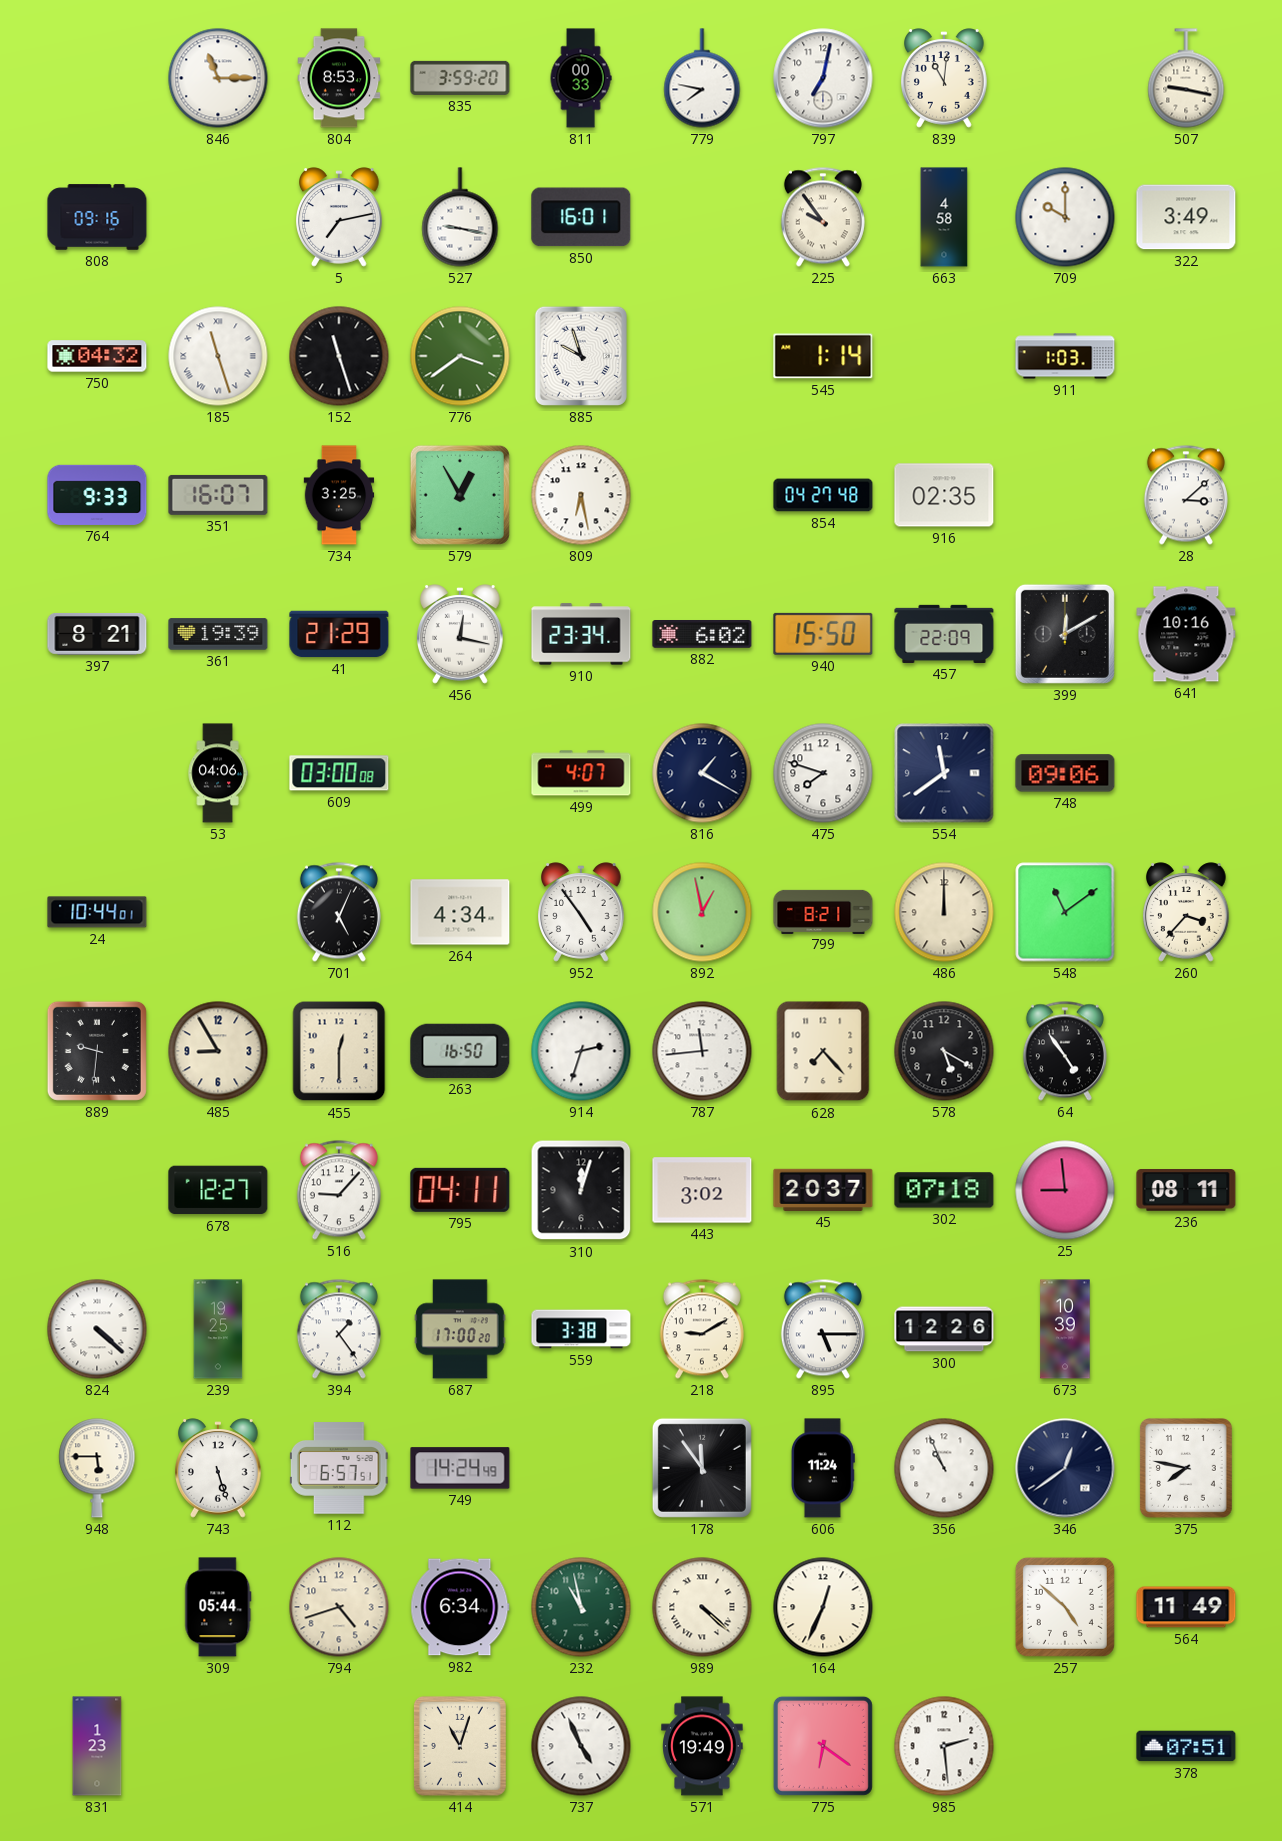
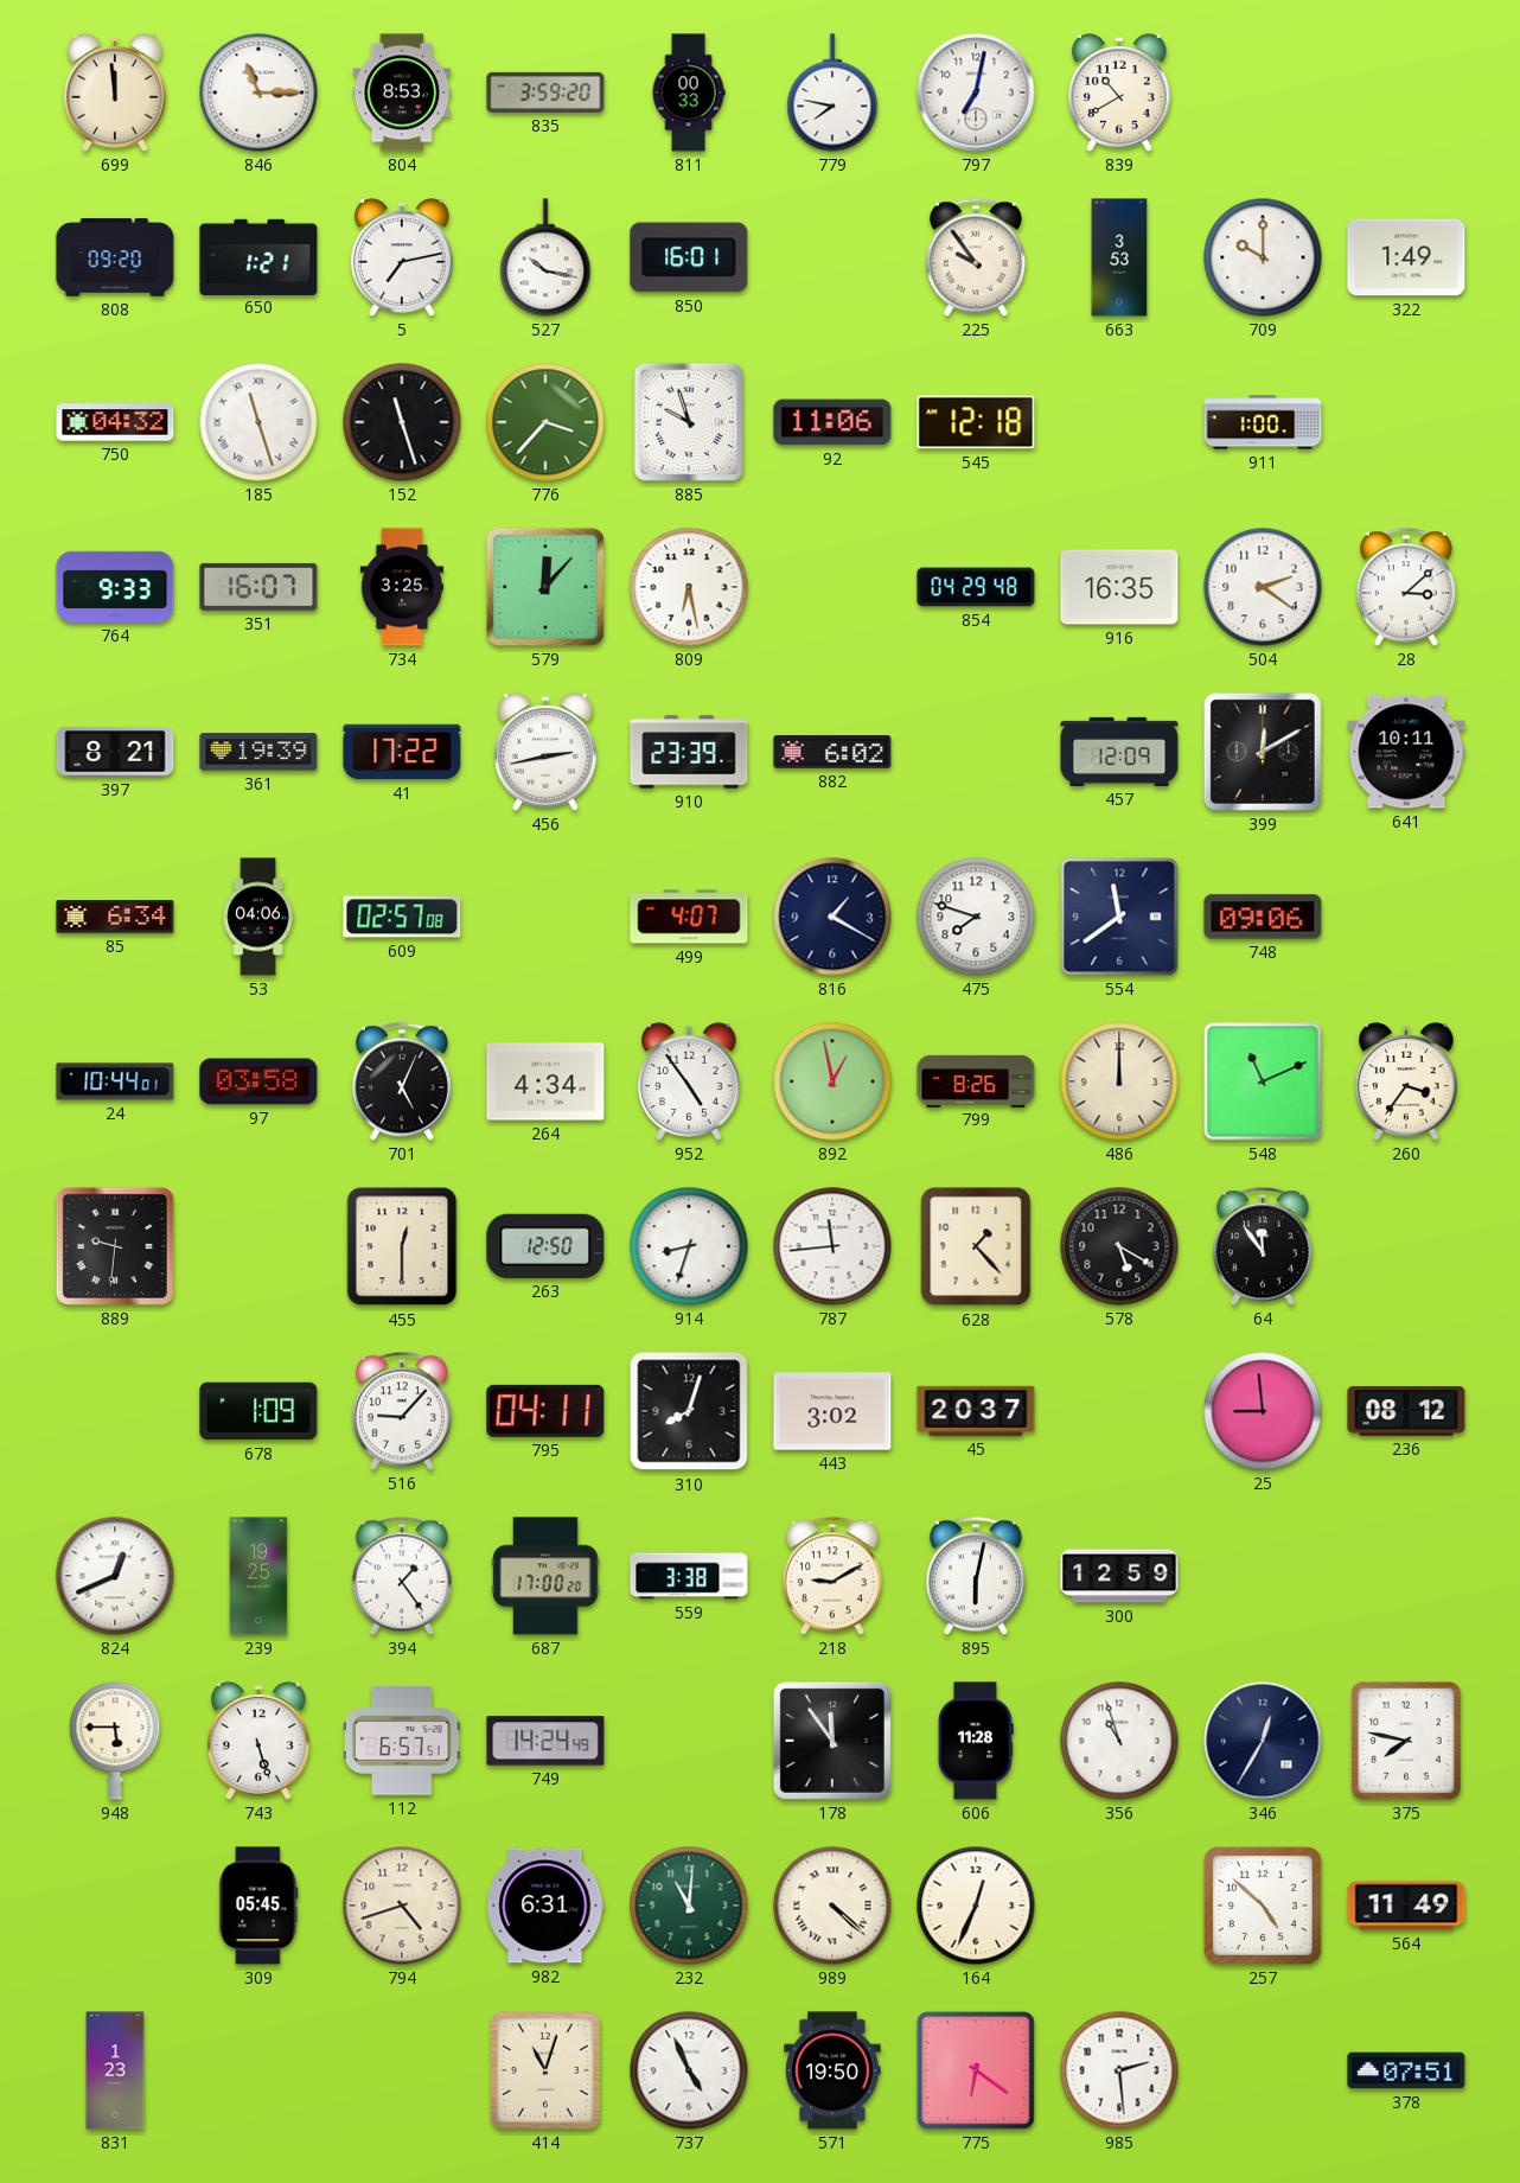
699: none -> 11:59 (116, 92)
839: 11:01 -> 10:40 (1120, 92)
507: 9:17 -> none (1186, 78)
808: 09:16 -> 09:20 (115, 257)
650: none -> 1:21 (258, 256)
527: 9:17 -> 10:17 (545, 257)
663: 4:58 -> 3:53 (1119, 257)
322: 3:49 -> 1:49 (1406, 257)
776: 3:39 -> 3:37 (545, 422)
92: none -> 11:06 (832, 422)
545: 1:14 -> 12:18 (976, 422)
911: 1:03 -> 1:00 (1263, 422)
579: 12:55 -> 12:07 (545, 587)
854: 04:27 -> 04:29 (976, 587)
916: 02:35 -> 16:35 (1119, 587)
504: none -> 2:21 (1263, 587)
41: 21:29 -> 17:22 (402, 752)
456: 12:17 -> 2:43 (547, 752)
910: 23:34 -> 23:39 (689, 752)
940: 15:50 -> none (823, 634)
457: 22:09 -> 12:09 (1119, 752)
641: 10:16 -> 10:11 (1406, 752)
85: none -> 6:34 (115, 917)
609: 03:00 -> 02:57 (402, 917)
97: none -> 03:58 (258, 1081)
799: 8:21 -> 8:26 (976, 1080)
548: 11:09 -> 11:11 (1263, 1081)
260: 3:37 -> 3:36 (1407, 1081)
485: 8:55 -> none (218, 1051)
263: 16:50 -> 12:50 (545, 1246)
914: 2:33 -> 8:33 (689, 1246)
628: 7:23 -> 1:23 (976, 1246)
64: 4:54 -> 11:54 (1263, 1246)
678: 12:27 -> 1:09 (258, 1411)
310: 12:03 -> 8:03 (689, 1411)
302: 07:18 -> none (944, 1190)
236: 08:11 -> 08:12 (1406, 1412)
824: 4:22 -> 12:41 (115, 1576)
895: 5:15 -> 6:02 (976, 1576)
300: 12:26 -> 12:59 (1119, 1576)
673: 10:39 -> none (1065, 1329)
606: 11:24 -> 11:28 (976, 1741)
356: 10:56 -> 10:57 (1119, 1741)
346: 12:39 -> 12:35 (1263, 1741)
309: 05:44 -> 05:45 (258, 1906)
982: 6:34 -> 6:31 (545, 1906)
232: 10:58 -> 11:01 (689, 1906)
571: 19:49 -> 19:50 (832, 2070)
